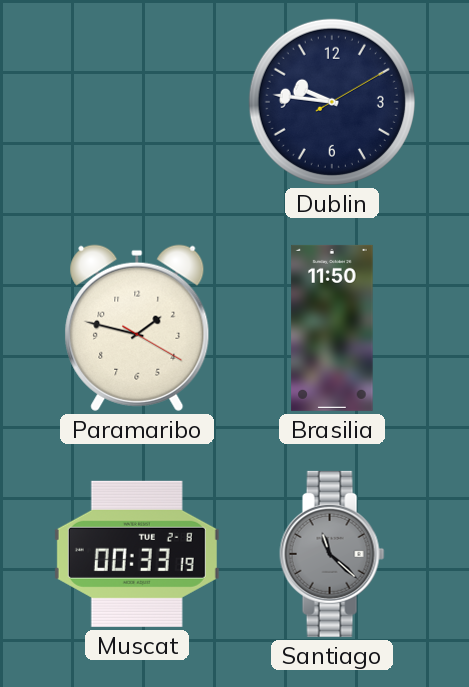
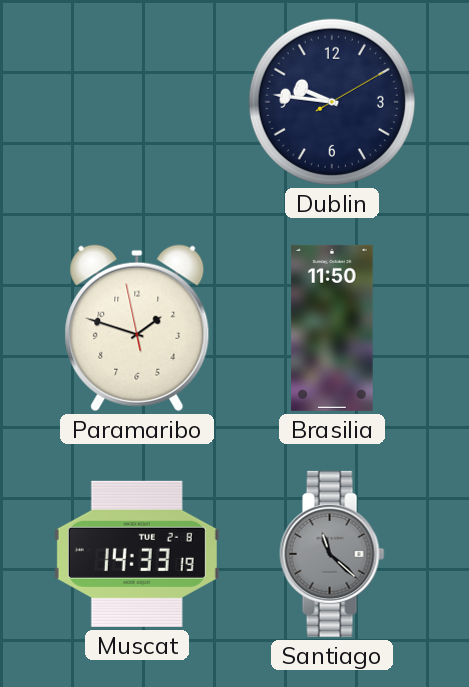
Paramaribo: 1:47:20 -> 1:47:58 (137, 328)
Muscat: 00:33 -> 14:33 (137, 554)
